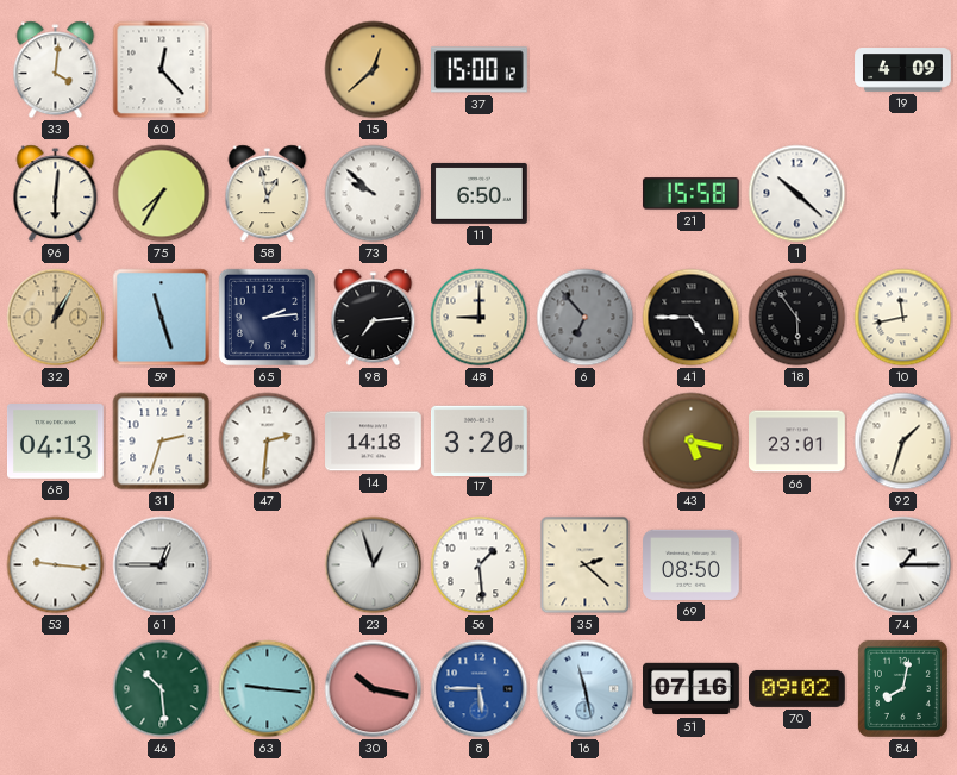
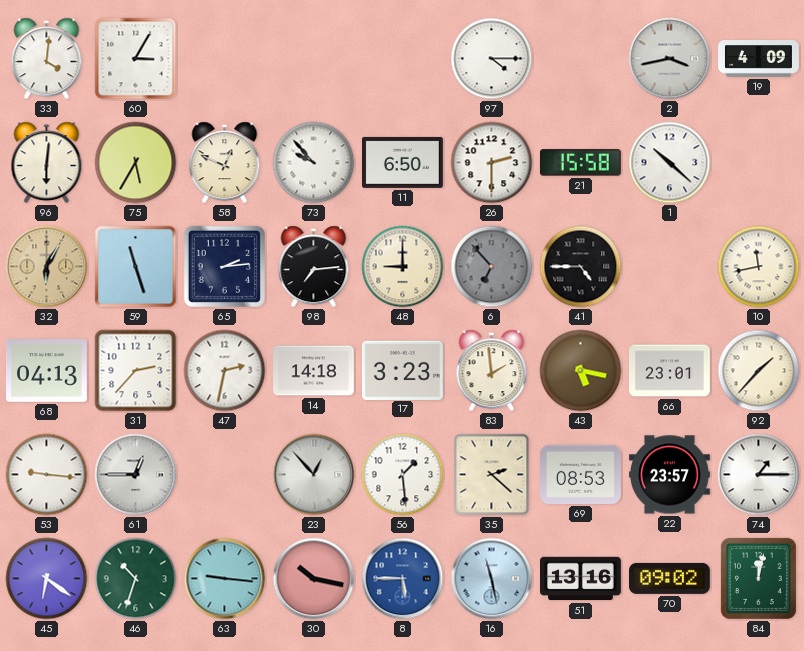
60: 12:23 -> 3:05 (136, 59)
15: 12:38 -> none (374, 70)
37: 15:00 -> none (480, 70)
97: none -> 4:15 (492, 59)
2: none -> 3:43 (670, 59)
75: 7:35 -> 5:35 (136, 163)
58: 12:58 -> 12:49 (225, 163)
73: 9:52 -> 9:53 (314, 163)
26: none -> 2:30 (492, 163)
32: 1:05 -> 6:05 (47, 267)
18: 5:54 -> none (797, 318)
31: 2:33 -> 2:37 (136, 371)
47: 2:31 -> 2:32 (225, 371)
17: 3:20 -> 3:23 (403, 370)
83: none -> 1:59 (492, 371)
92: 1:33 -> 1:37 (759, 371)
23: 12:57 -> 12:53 (314, 475)
69: 08:50 -> 08:53 (581, 474)
22: none -> 23:57 (670, 475)
45: none -> 6:21 (47, 579)
46: 10:29 -> 10:33 (136, 579)
51: 07:16 -> 13:16 (581, 579)
84: 8:02 -> 12:02 (758, 578)
